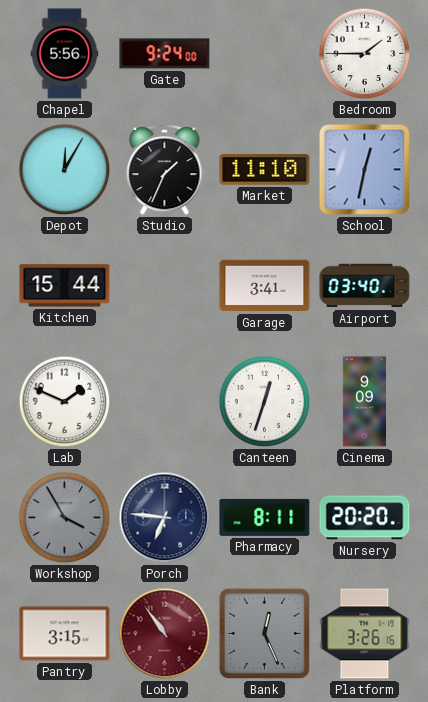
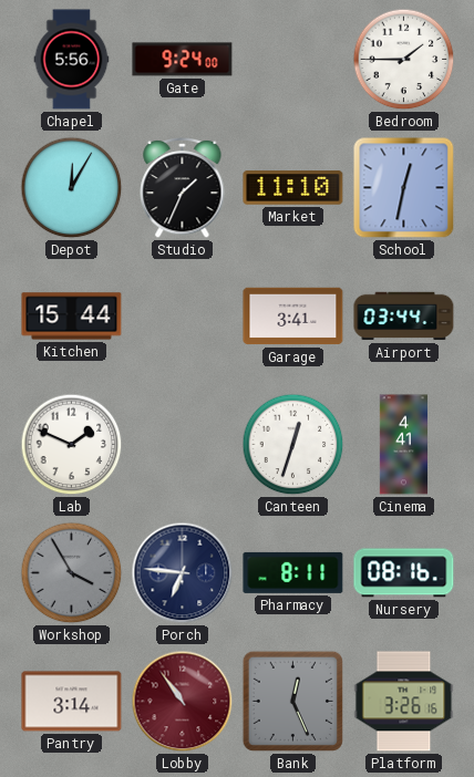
Airport: 03:40 -> 03:44 (404, 317)
Cinema: 9:09 -> 4:41 (403, 445)
Nursery: 20:20 -> 08:16 (404, 573)
Pantry: 3:15 -> 3:14 (72, 702)
